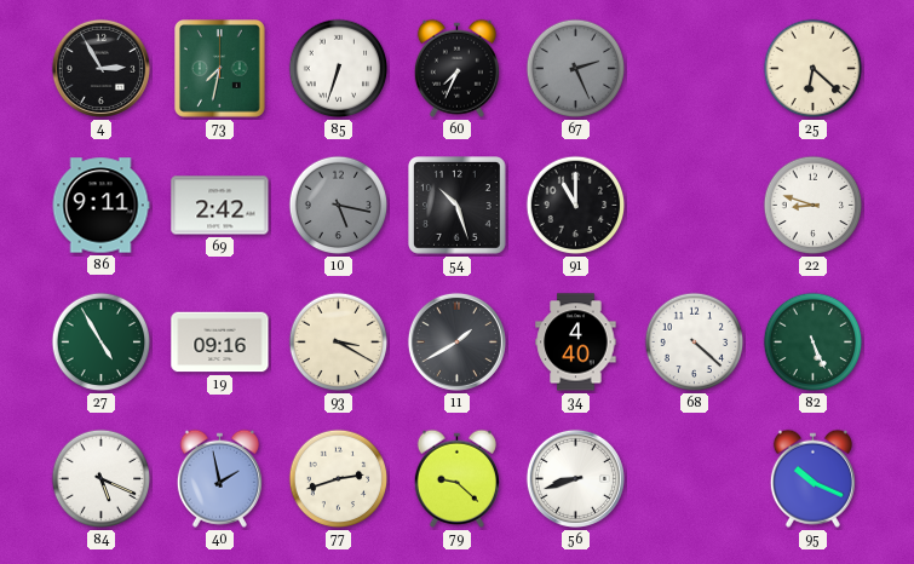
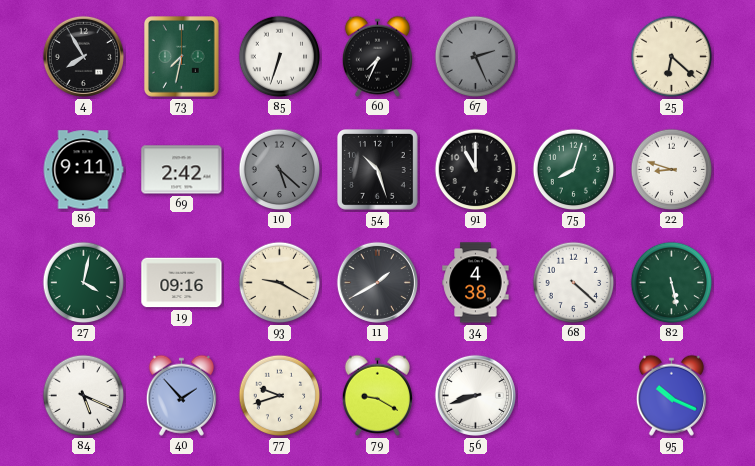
4: 2:55 -> 7:55 (83, 56)
10: 5:17 -> 5:22 (280, 170)
75: none -> 8:03 (574, 170)
27: 4:55 -> 4:02 (84, 283)
93: 3:20 -> 9:20 (280, 283)
34: 4:40 -> 4:38 (476, 283)
82: 5:26 -> 5:28 (672, 283)
40: 1:58 -> 1:53 (181, 395)
77: 2:42 -> 9:42 (280, 396)
79: 9:22 -> 9:20 (377, 395)
